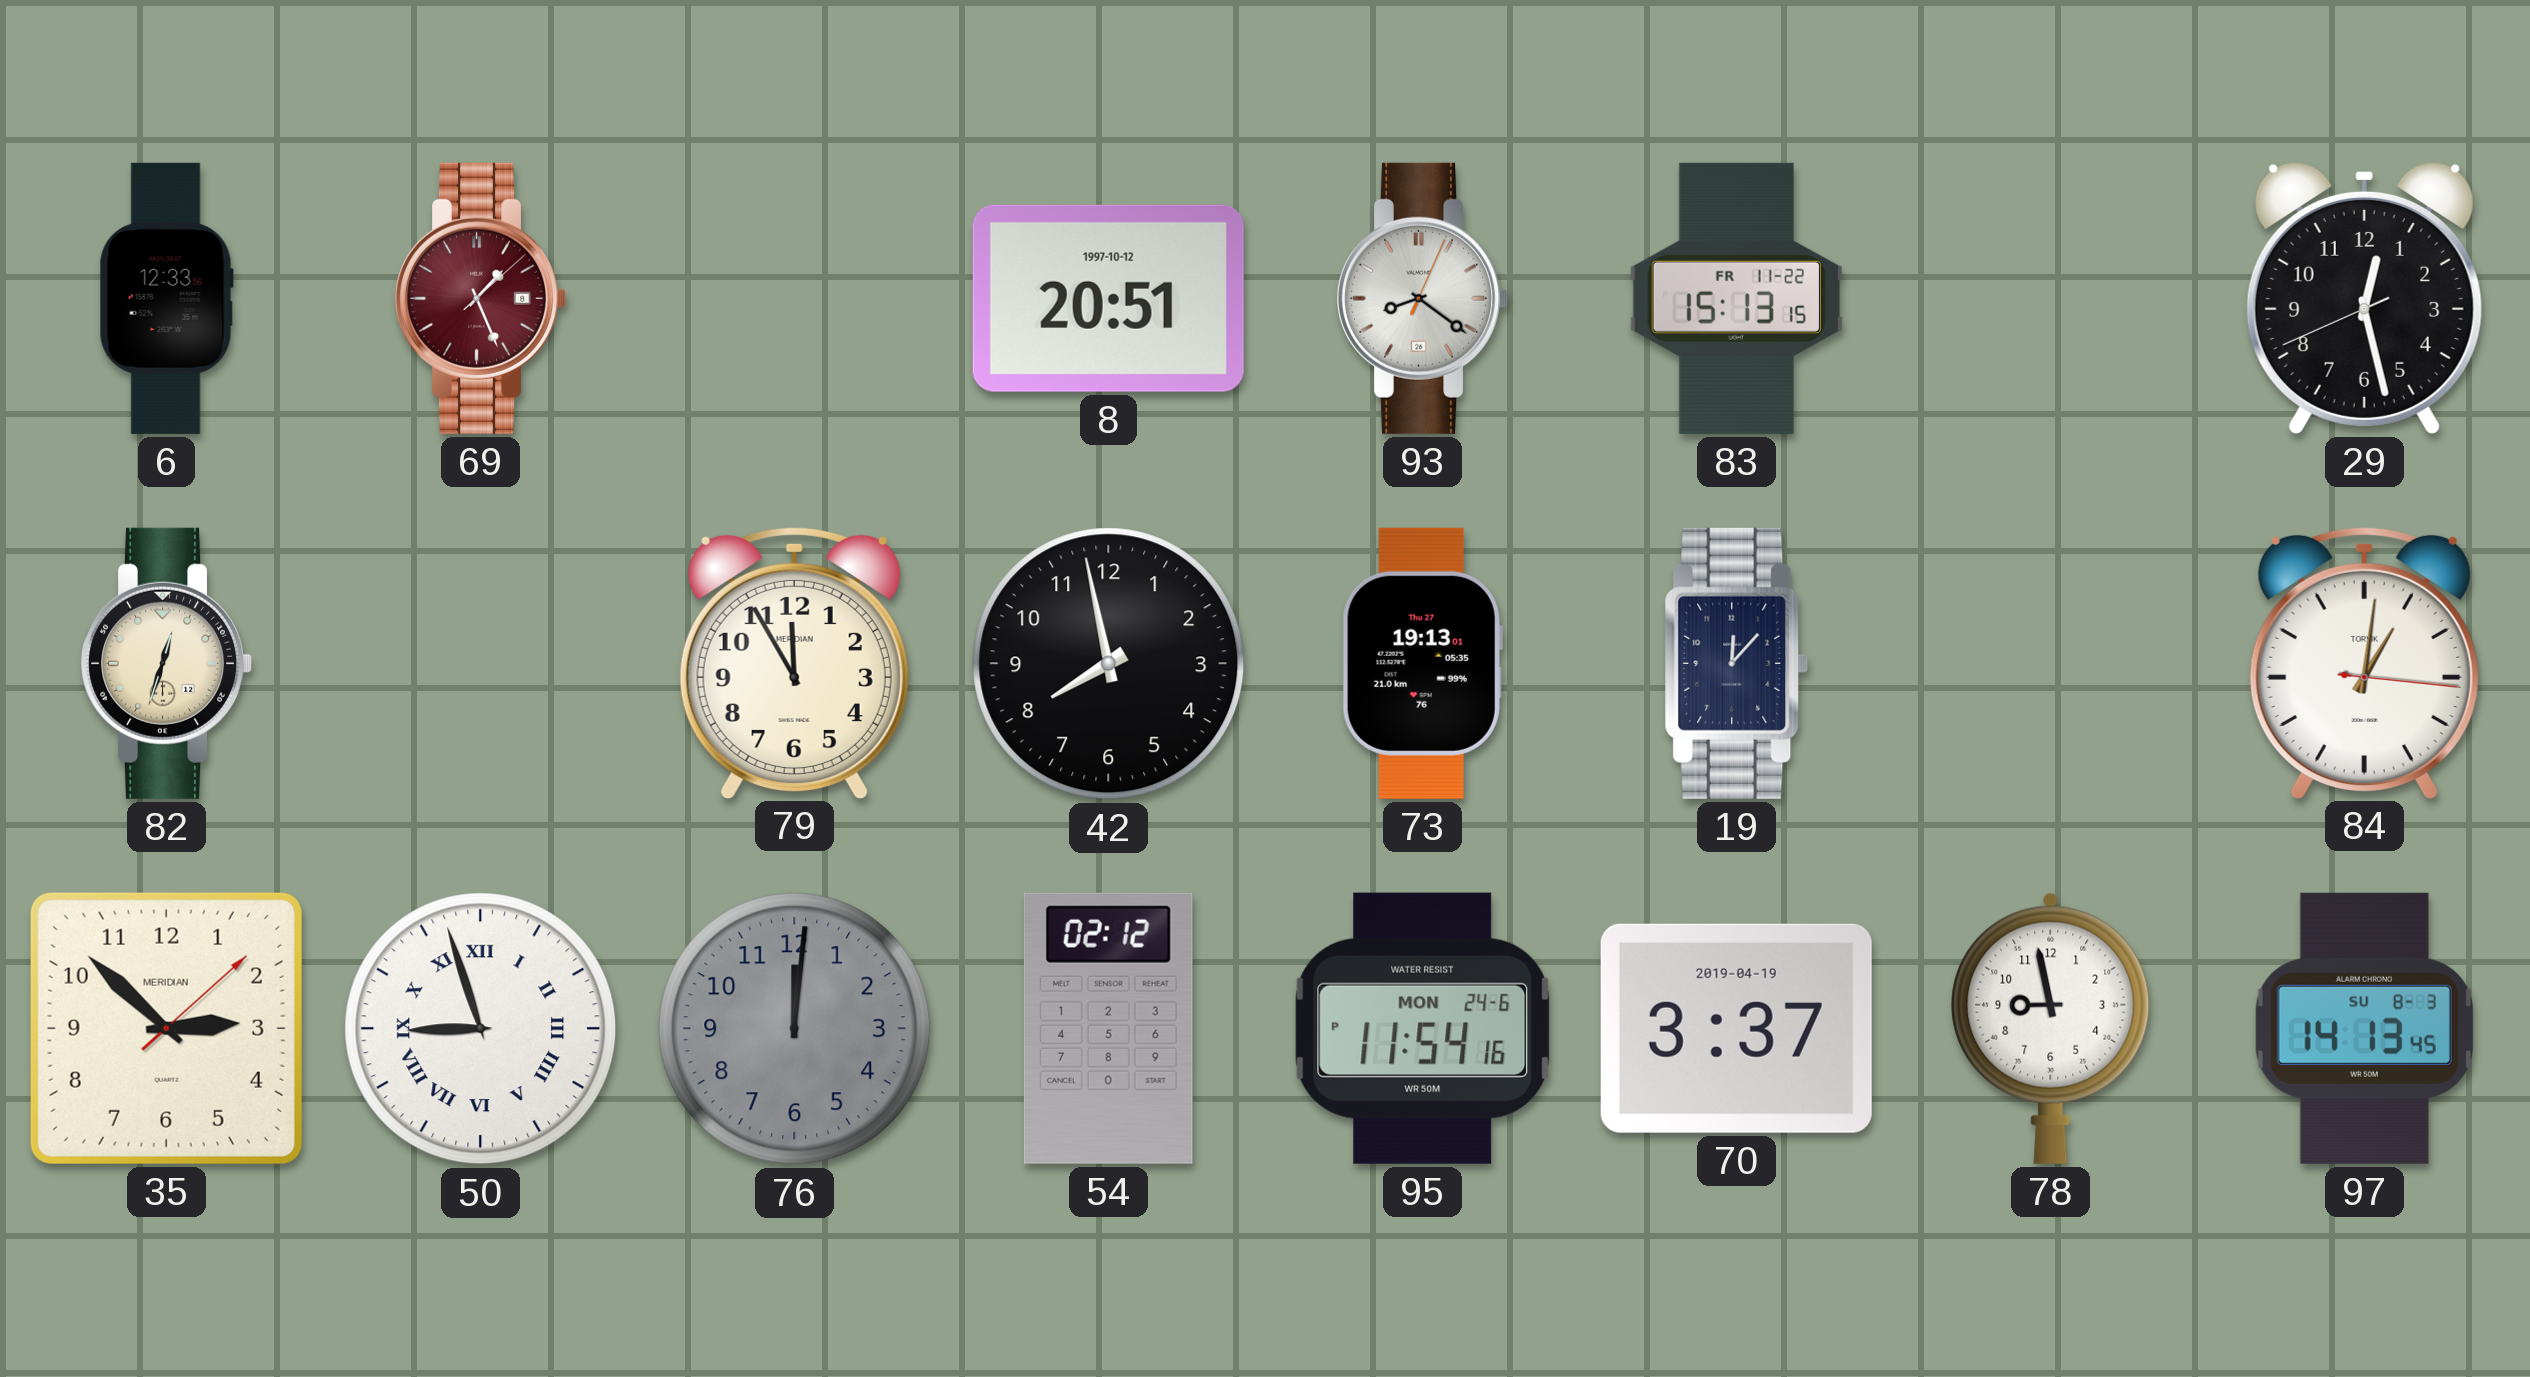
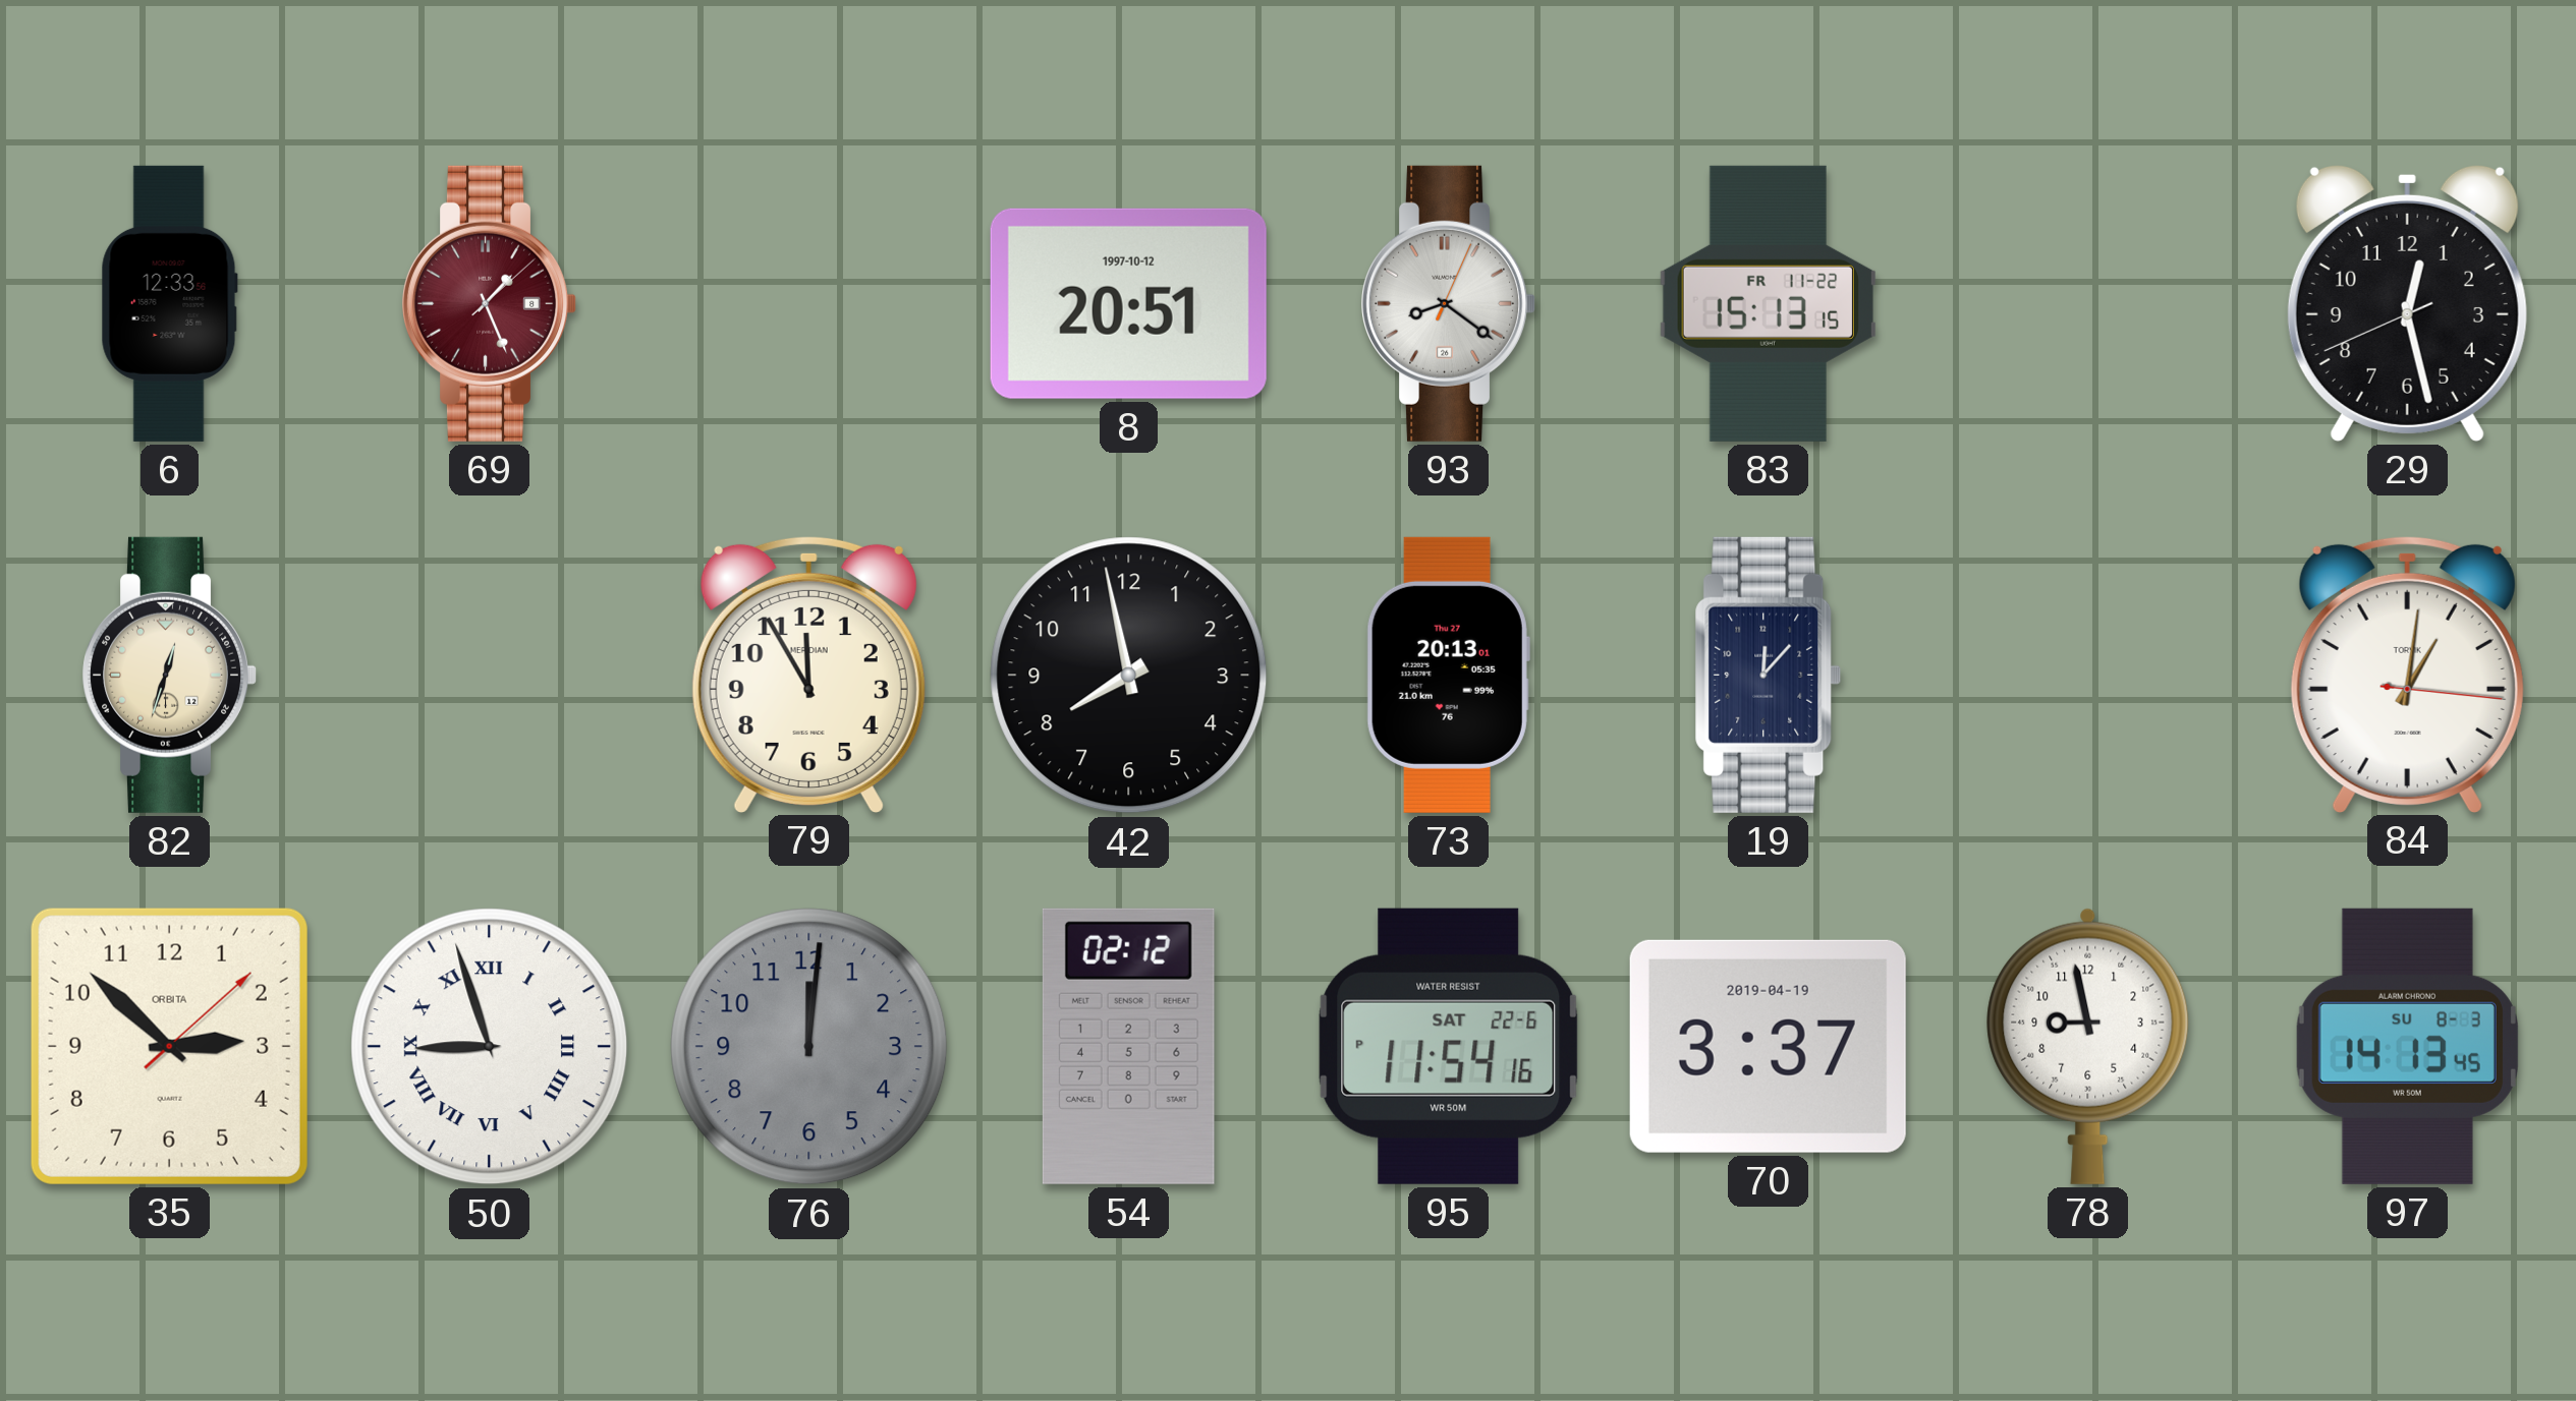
73: 19:13 -> 20:13 (1448, 675)
35 brand: MERIDIAN -> ORBITA (169, 1046)
95 date: MON 24-6 -> SAT 22-6 (1449, 1046)
